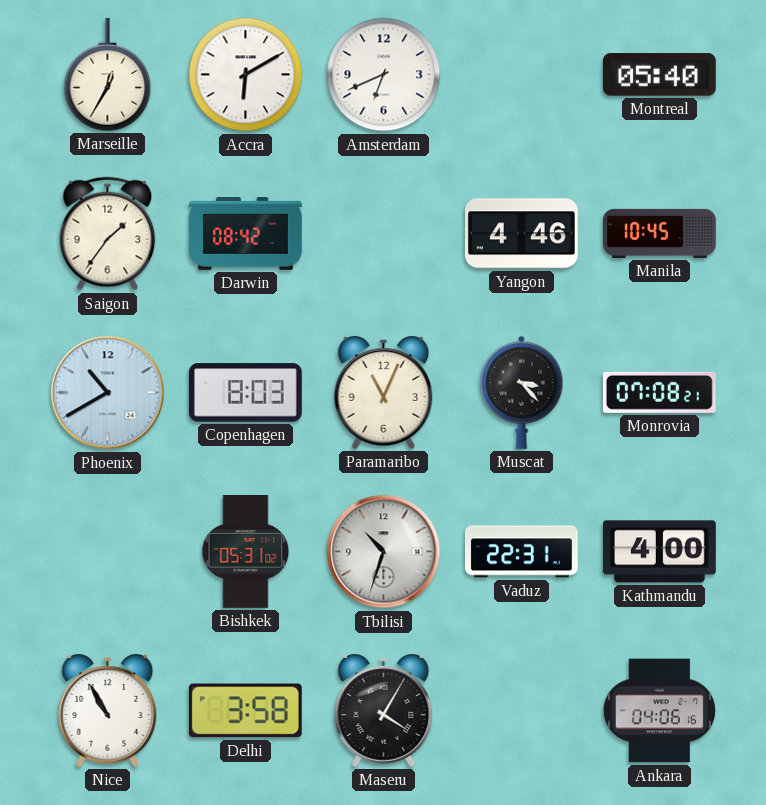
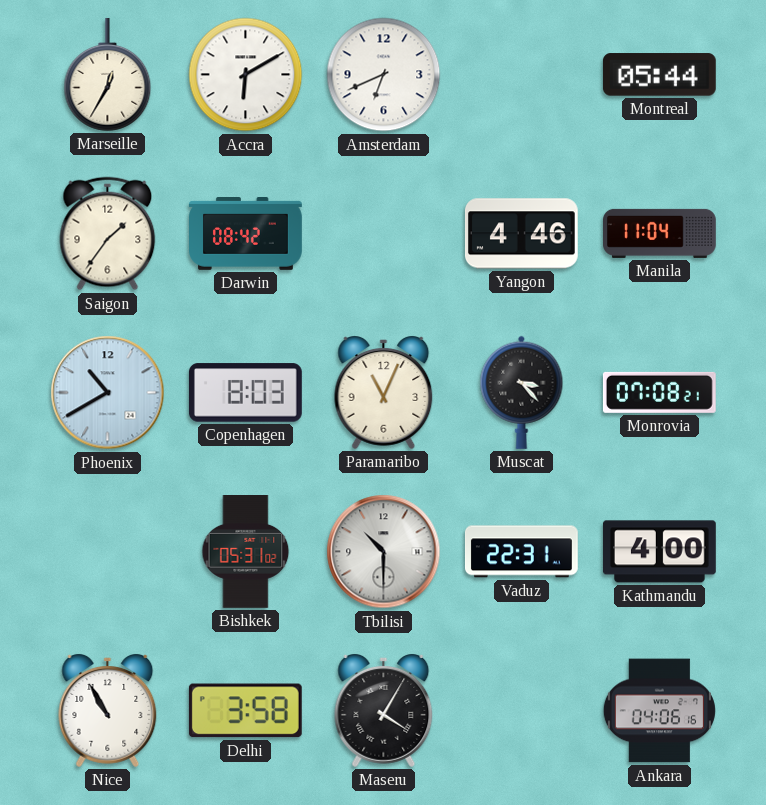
Montreal: 05:40 -> 05:44 (659, 75)
Manila: 10:45 -> 11:04 (660, 233)
Tbilisi: 10:33 -> 10:30 (384, 552)
